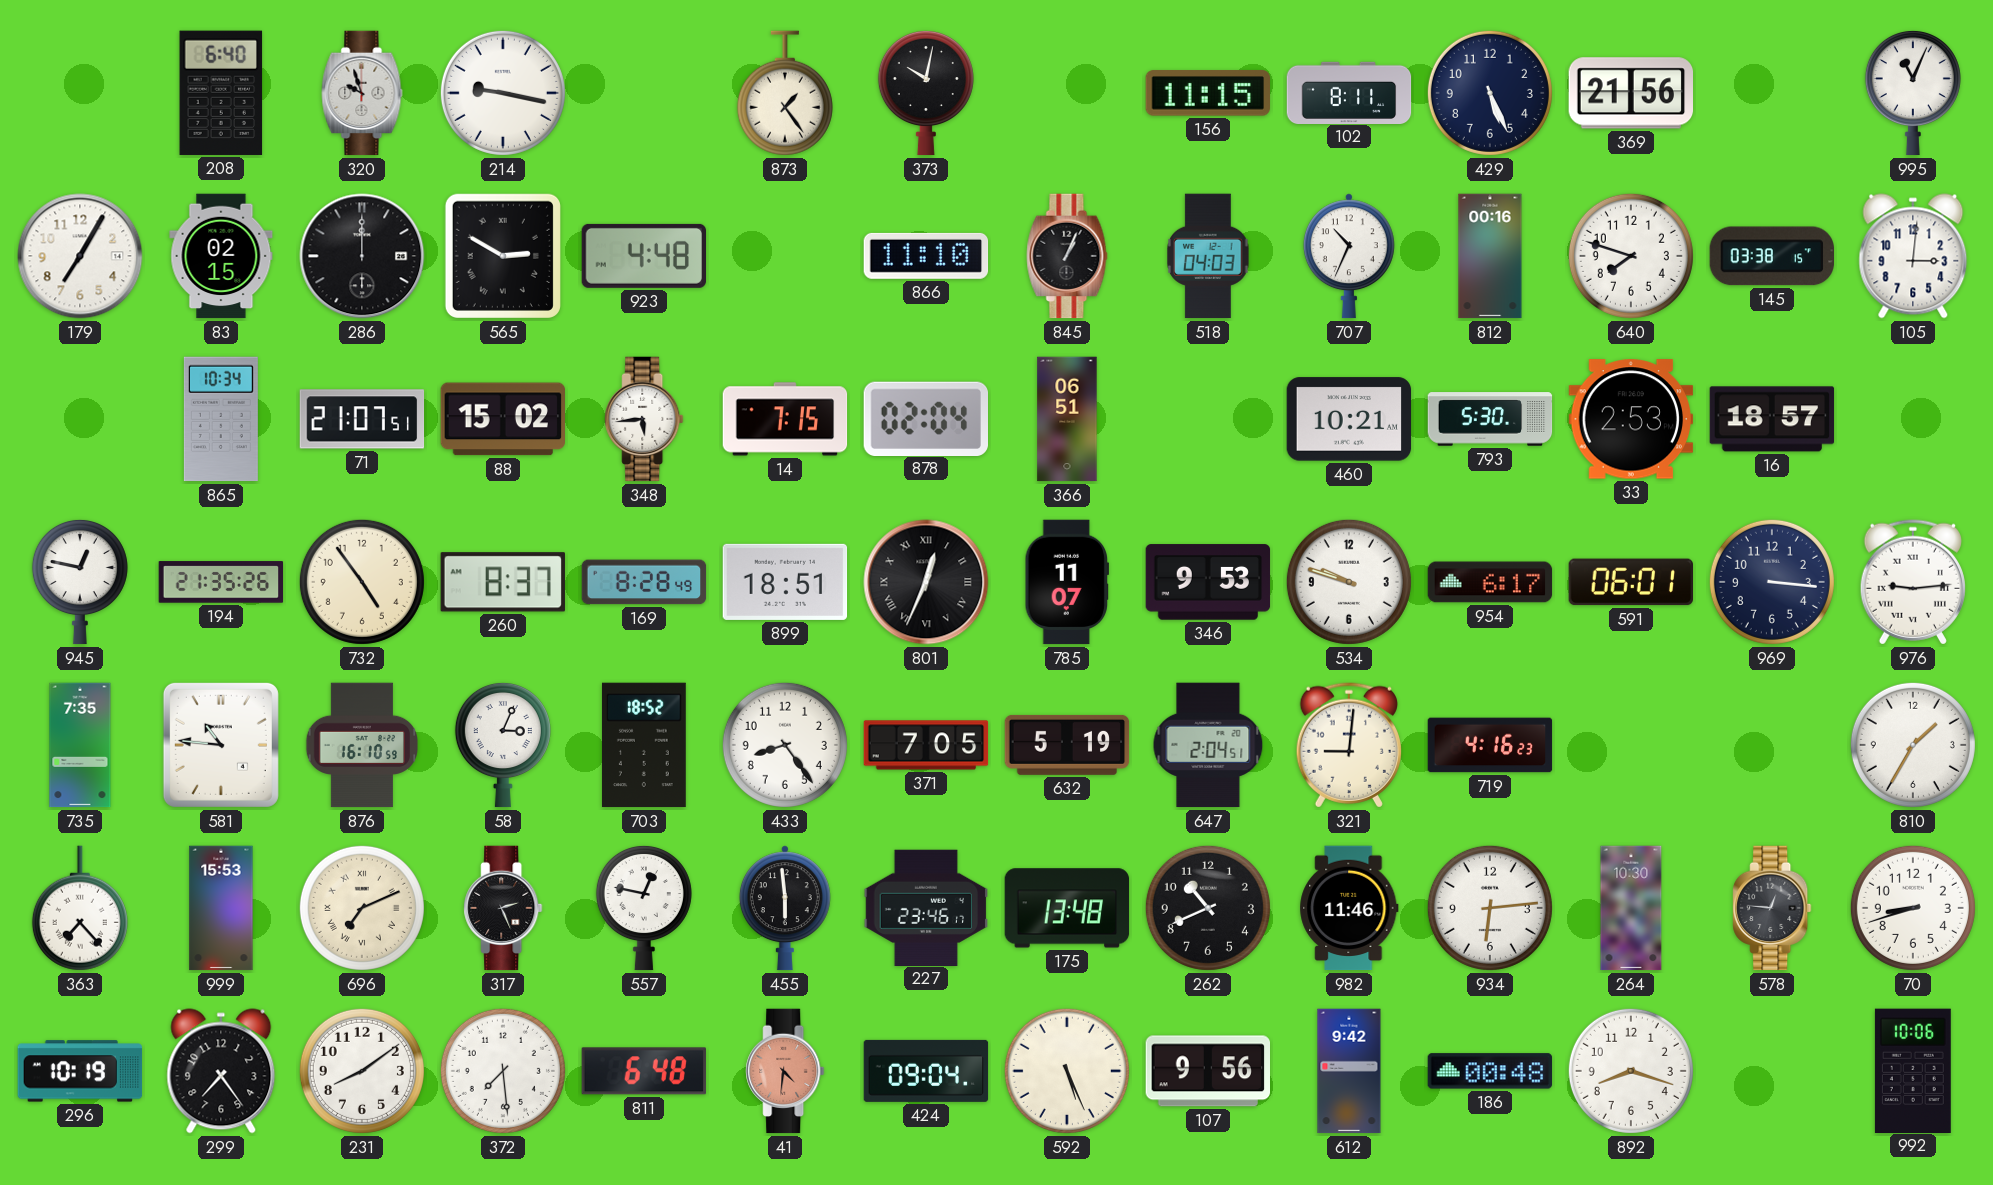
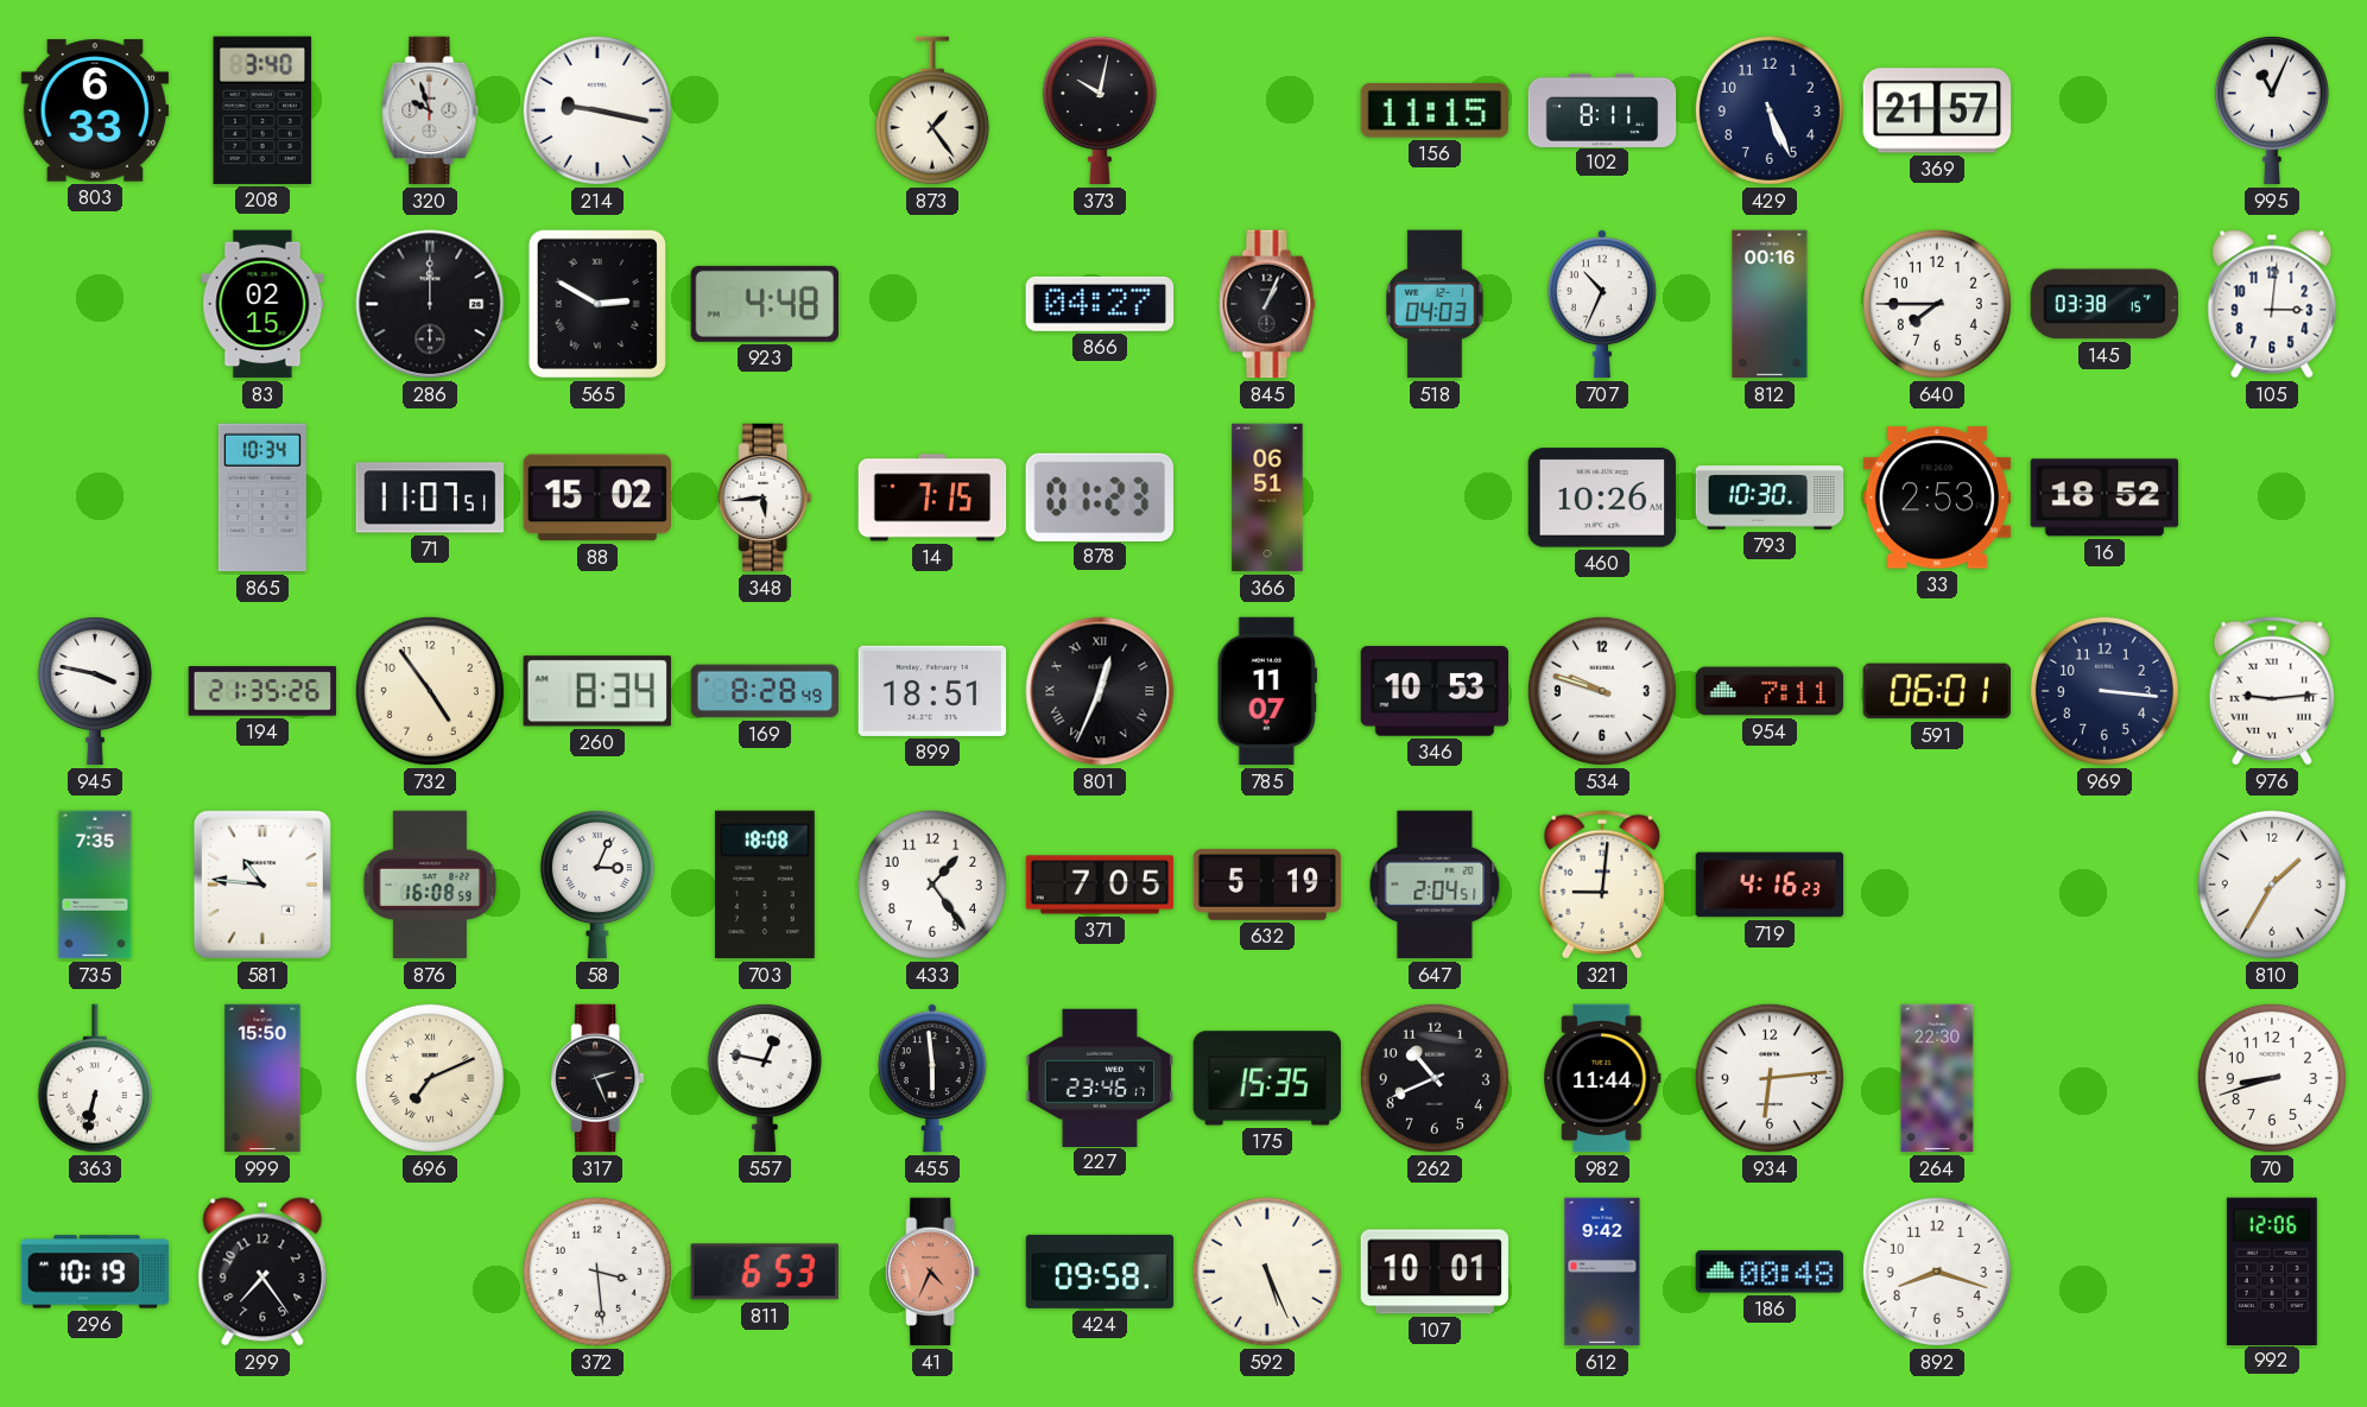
803: none -> 6:33 (95, 110)
208: 6:40 -> 3:40 (262, 110)
369: 21:56 -> 21:57 (1937, 110)
179: 7:05 -> none (80, 256)
866: 11:10 -> 04:27 (1100, 304)
640: 7:48 -> 7:45 (1937, 304)
71: 21:07 -> 11:07 (430, 497)
878: 02:04 -> 01:23 (1099, 496)
460: 10:21 -> 10:26 (1602, 497)
793: 5:30 -> 10:30 (1770, 497)
16: 18:57 -> 18:52 (2105, 497)
945: 12:47 -> 3:47 (95, 691)
260: 8:37 -> 8:34 (597, 691)
346: 9:53 -> 10:53 (1435, 691)
954: 6:17 -> 7:11 (1770, 691)
876: 16:10 -> 16:08 (429, 885)
703: 18:52 -> 18:08 (765, 885)
433: 8:24 -> 1:24 (932, 885)
363: 7:23 -> 6:32 (95, 1078)
999: 15:53 -> 15:50 (262, 1078)
175: 13:48 -> 15:35 (1267, 1078)
982: 11:46 -> 11:44 (1602, 1078)
264: 10:30 -> 22:30 (1937, 1078)
578: 12:46 -> none (1772, 908)
231: 8:09 -> none (362, 1071)
372: 7:29 -> 3:29 (597, 1272)
811: 6:48 -> 6:53 (764, 1272)
41: 4:31 -> 4:34 (932, 1272)
424: 09:04 -> 09:58 (1100, 1272)
107: 9:56 -> 10:01 (1434, 1272)
992: 10:06 -> 12:06 (2272, 1270)
